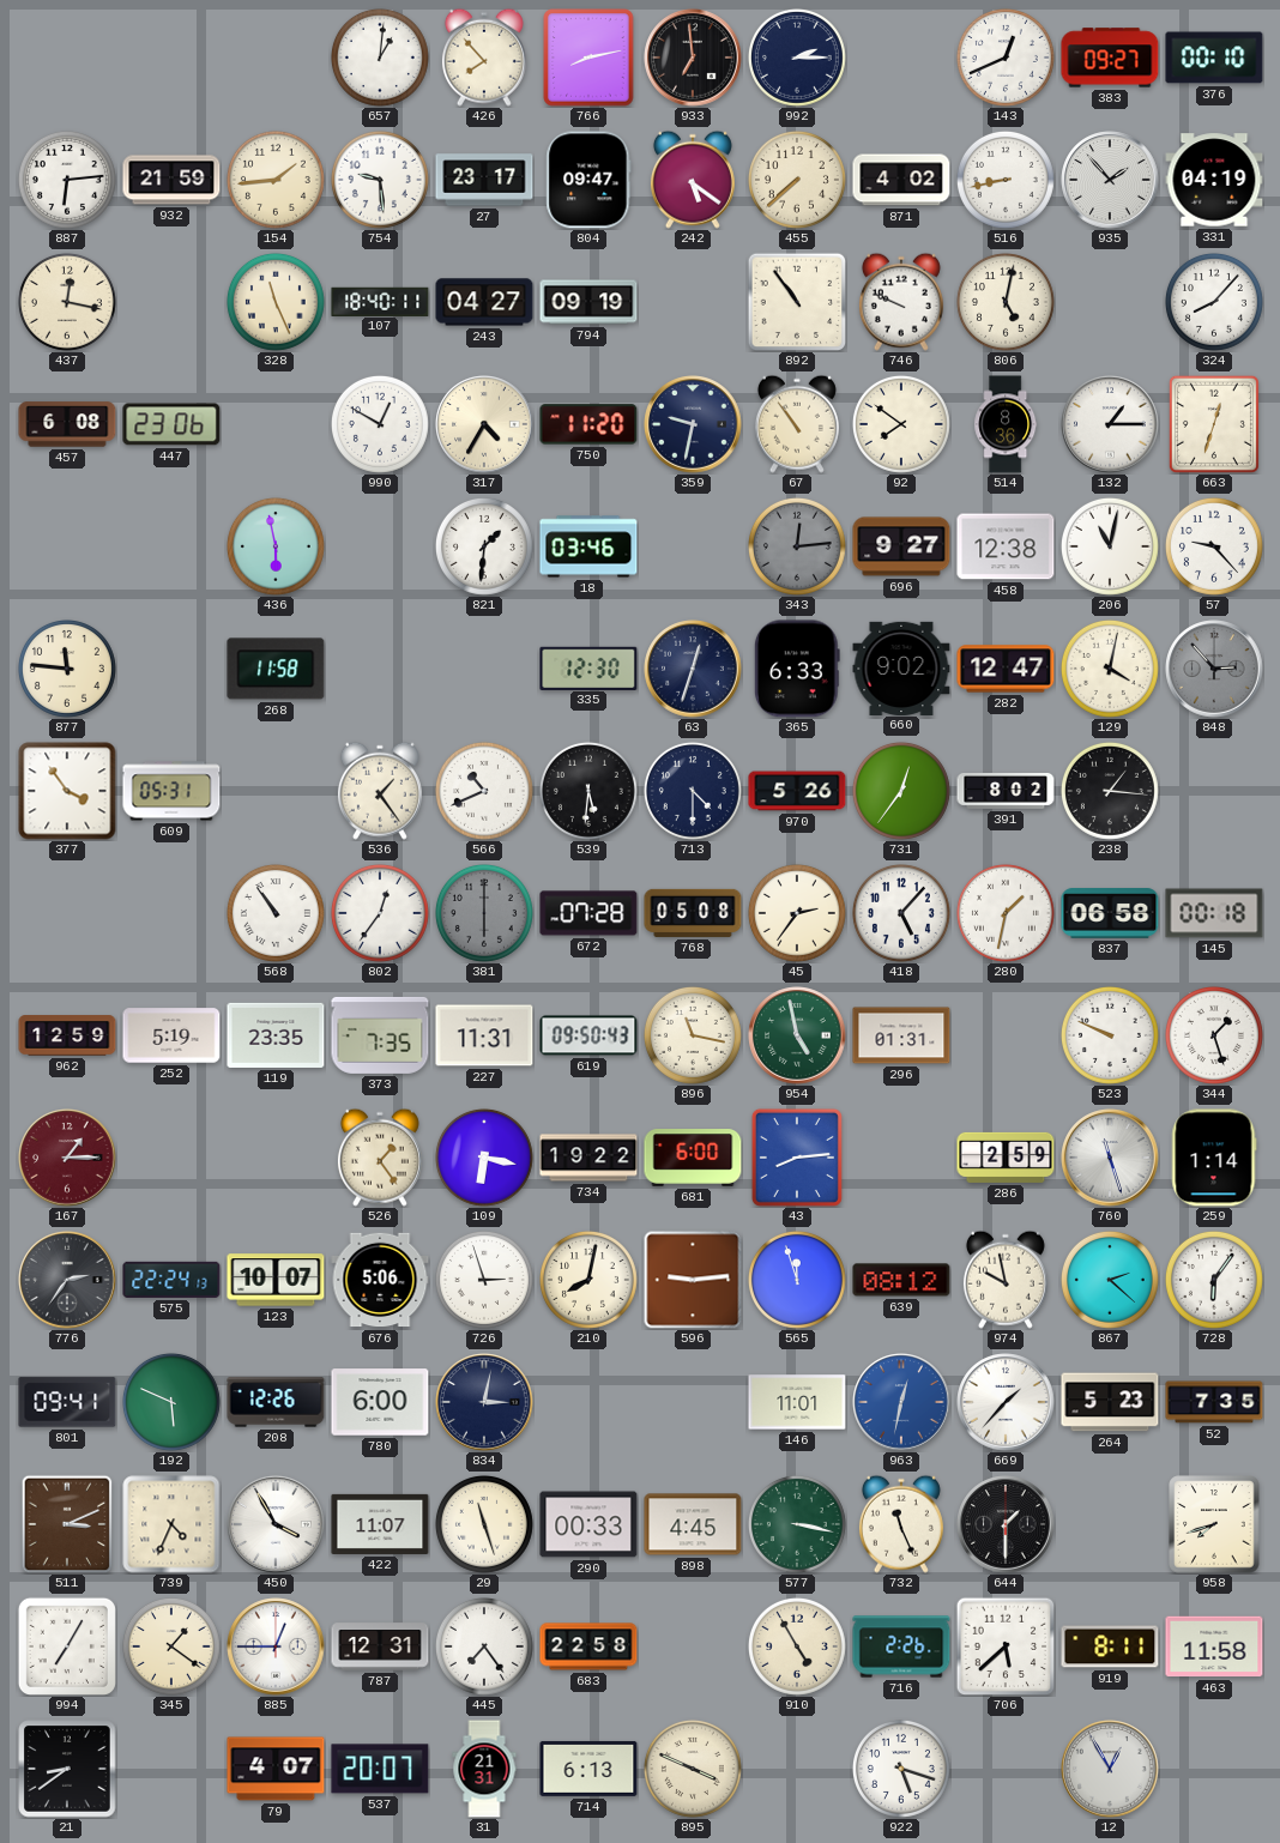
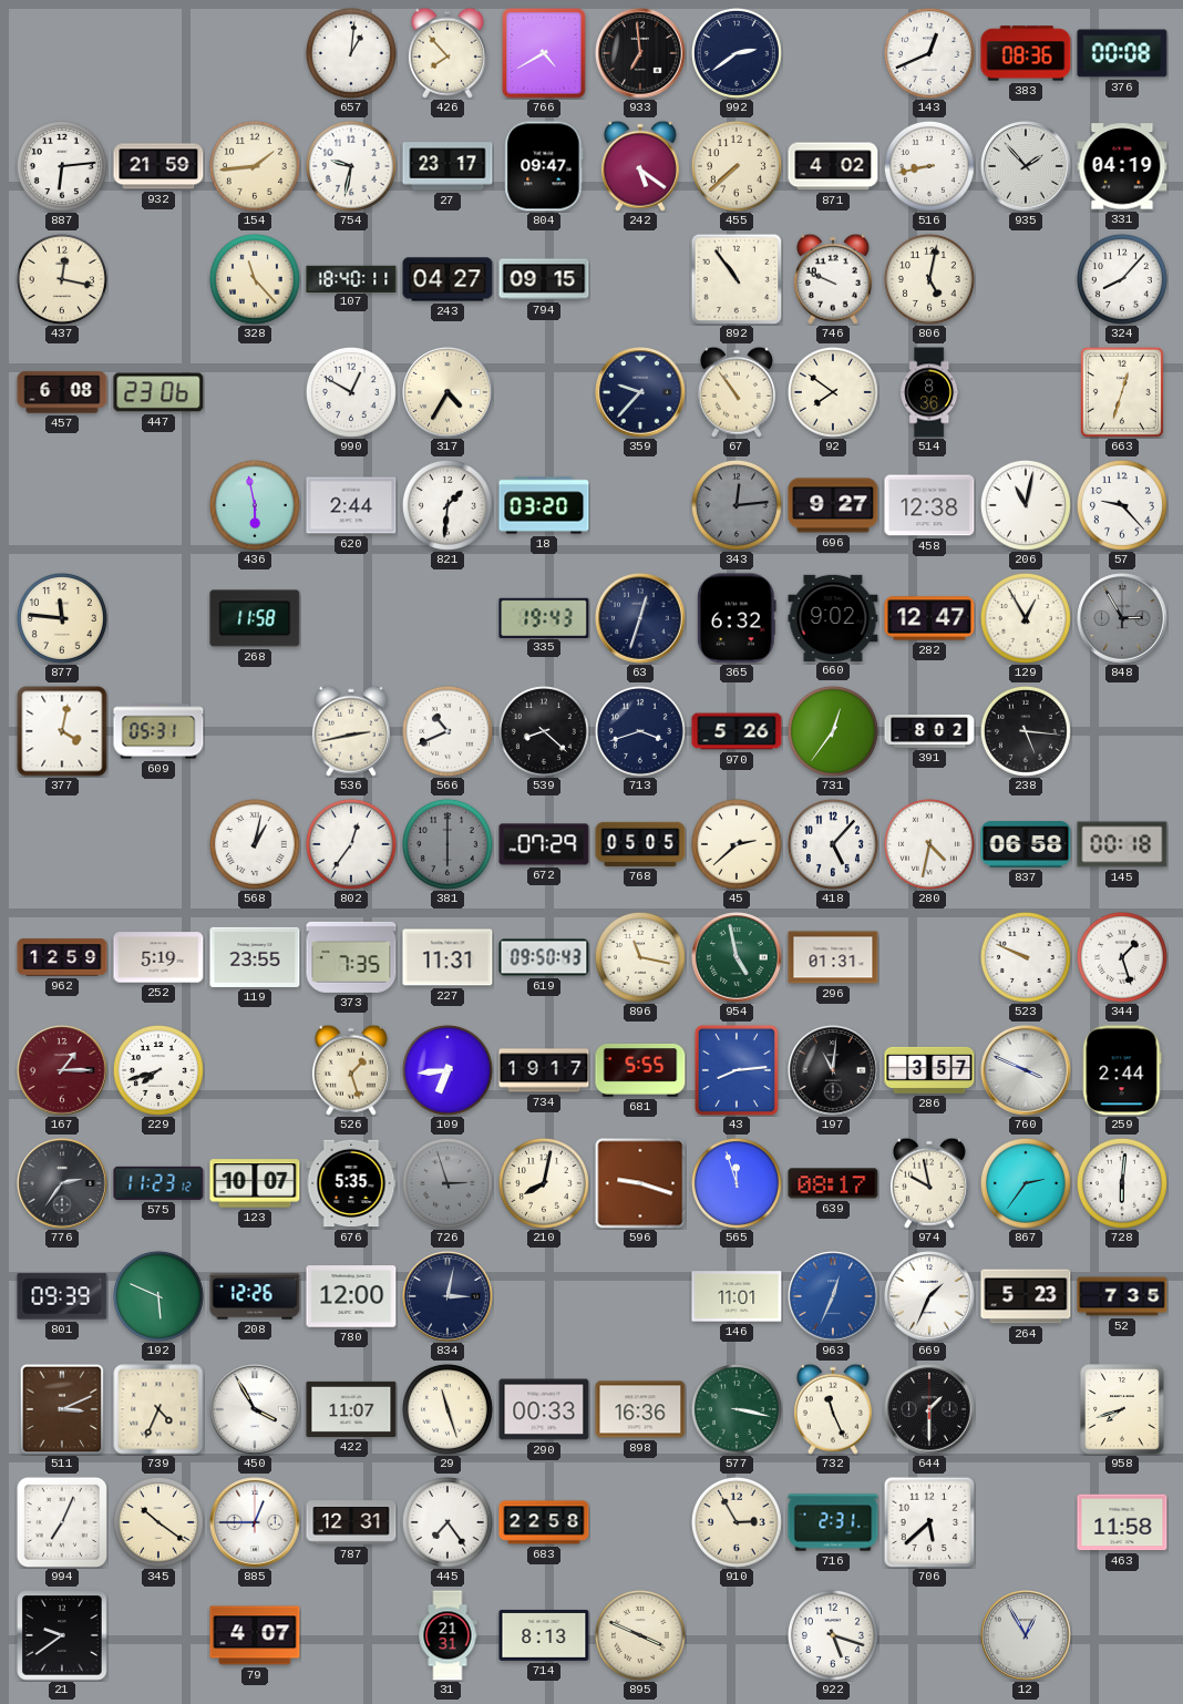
766: 8:13 -> 4:40 (544, 53)
992: 2:15 -> 2:39 (737, 53)
383: 09:27 -> 08:36 (1026, 53)
376: 00:10 -> 00:08 (1122, 53)
754: 9:29 -> 9:32 (351, 166)
328: 11:26 -> 11:23 (255, 279)
794: 09:19 -> 09:15 (544, 279)
750: 11:20 -> none (588, 424)
359: 9:32 -> 9:37 (640, 392)
132: 1:15 -> none (1110, 424)
620: none -> 2:44 (351, 505)
18: 03:46 -> 03:20 (544, 505)
335: 12:30 -> 19:43 (544, 617)
365: 6:33 -> 6:32 (737, 618)
129: 4:02 -> 12:55 (1026, 618)
848: 2:53 -> 2:55 (1122, 618)
377: 3:54 -> 4:02 (62, 731)
536: 1:24 -> 2:43 (351, 731)
539: 5:31 -> 8:22 (544, 731)
713: 4:30 -> 3:42 (640, 731)
238: 1:16 -> 5:16 (1026, 731)
568: 10:54 -> 1:02 (255, 844)
672: 07:28 -> 07:29 (544, 844)
768: 05:08 -> 05:05 (640, 844)
45: 2:36 -> 2:38 (737, 844)
280: 1:32 -> 4:32 (929, 844)
119: 23:35 -> 23:55 (255, 957)
229: none -> 7:42 (158, 1070)
526: 1:24 -> 1:27 (351, 1070)
109: 6:17 -> 6:44 (448, 1070)
734: 19:22 -> 19:17 (544, 1070)
681: 6:00 -> 5:55 (640, 1071)
197: none -> 11:01 (833, 1070)
286: 2:59 -> 3:57 (929, 1070)
760: 11:27 -> 3:49 (1026, 1070)
259: 1:14 -> 2:44 (1122, 1070)
575: 22:24 -> 11:23 (158, 1183)
676: 5:06 -> 5:35 (351, 1183)
726 dial: white -> grey (448, 1183)
596: 9:14 -> 9:18 (640, 1183)
639: 08:12 -> 08:17 (833, 1183)
867: 2:22 -> 2:36 (1026, 1183)
728: 6:06 -> 6:01 (1122, 1183)
801: 09:41 -> 09:39 (62, 1296)
780: 6:00 -> 12:00 (351, 1296)
963: 12:32 -> 12:34 (833, 1296)
669: 1:37 -> 1:34 (929, 1296)
898: 4:45 -> 16:36 (640, 1409)
994: 7:05 -> 7:04 (62, 1522)
345: 1:21 -> 10:21 (158, 1522)
910: 4:55 -> 2:55 (737, 1522)
716: 2:26 -> 2:31 (833, 1522)
919: 8:11 -> none (1110, 1646)
21: 8:39 -> 9:39 (62, 1635)
537: 20:07 -> none (380, 1769)
714: 6:13 -> 8:13 (544, 1635)
